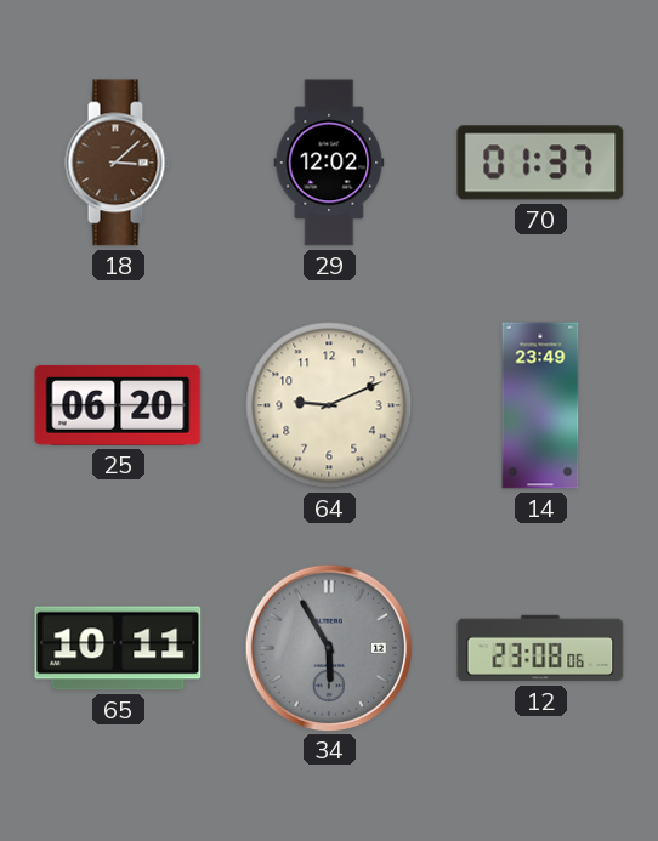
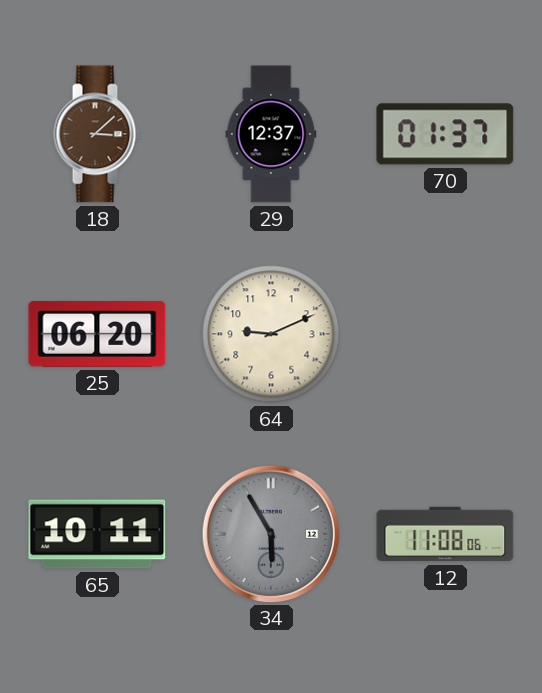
29: 12:02 -> 12:37 (271, 134)
14: 23:49 -> none (540, 405)
12: 23:08 -> 11:08 (445, 534)
